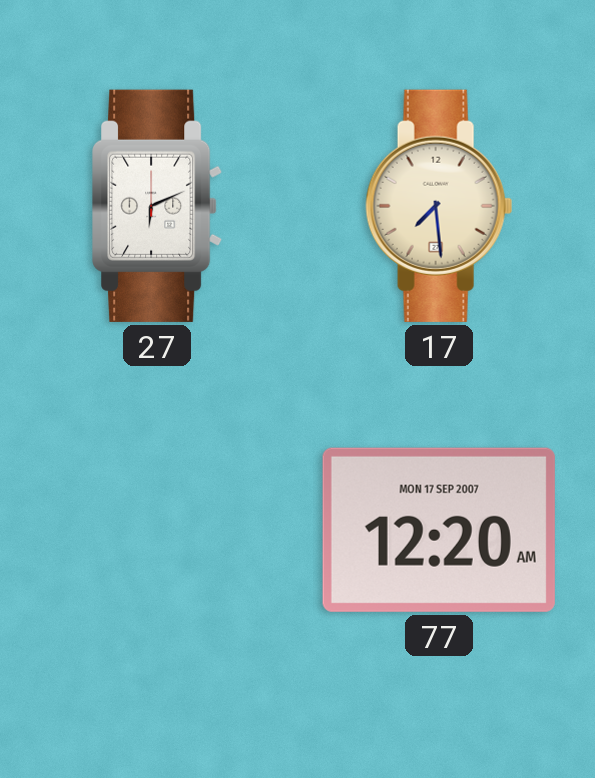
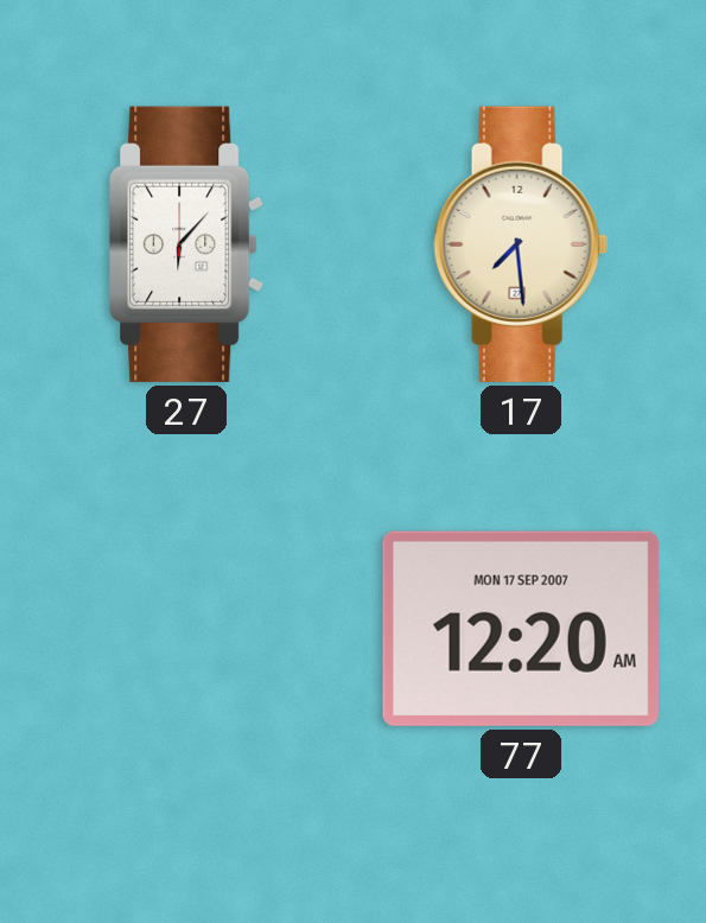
27: 6:11 -> 6:07 (187, 244)
